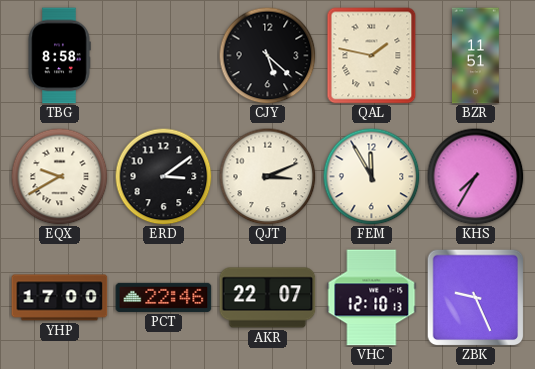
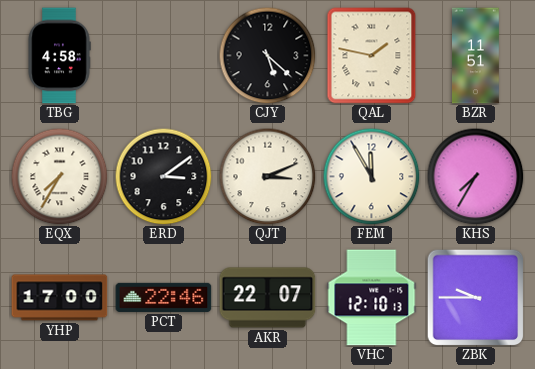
TBG: 8:58 -> 4:58 (59, 56)
EQX: 9:40 -> 7:35 (59, 176)
ZBK: 9:26 -> 9:45 (475, 297)
